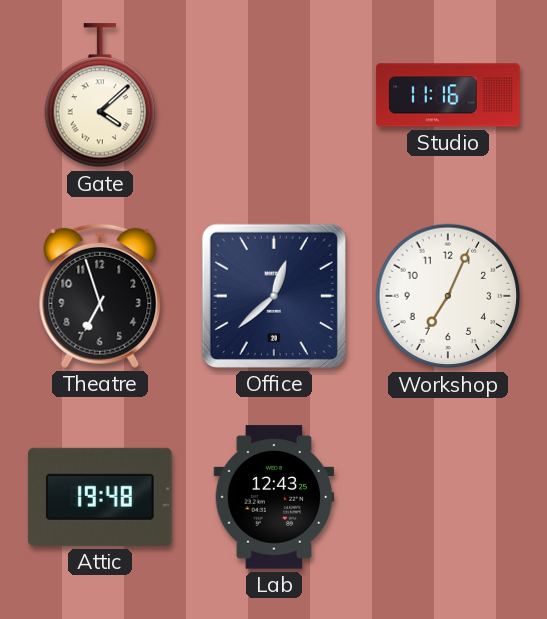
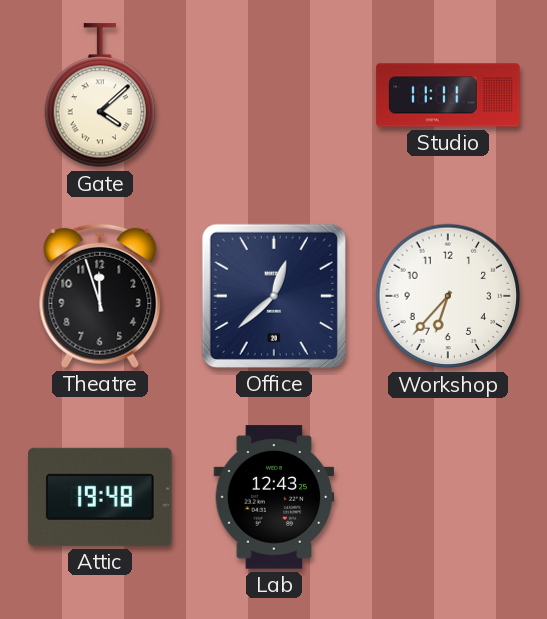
Studio: 11:16 -> 11:11 (448, 95)
Theatre: 6:57 -> 11:57 (100, 296)
Workshop: 7:04 -> 6:37 (448, 296)
